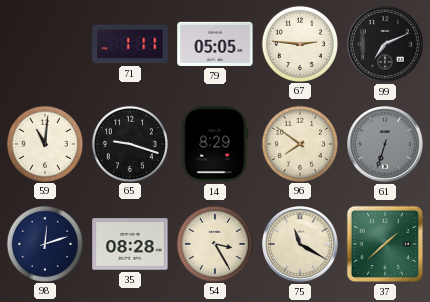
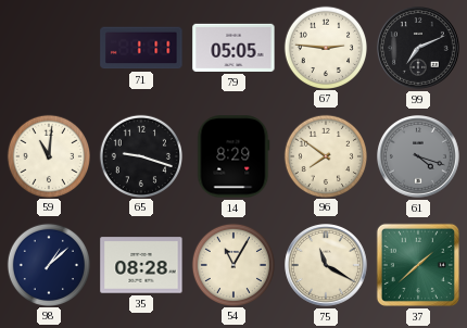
61: 6:33 -> 4:18 (419, 157)
98: 12:12 -> 1:08 (48, 264)
54: 3:25 -> 11:05 (232, 264)
